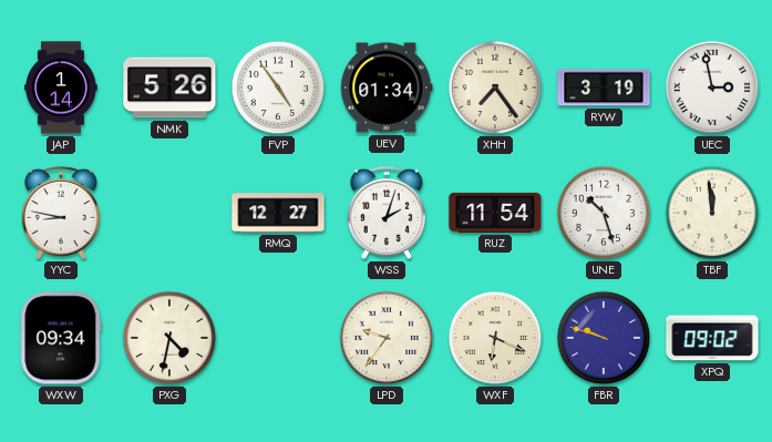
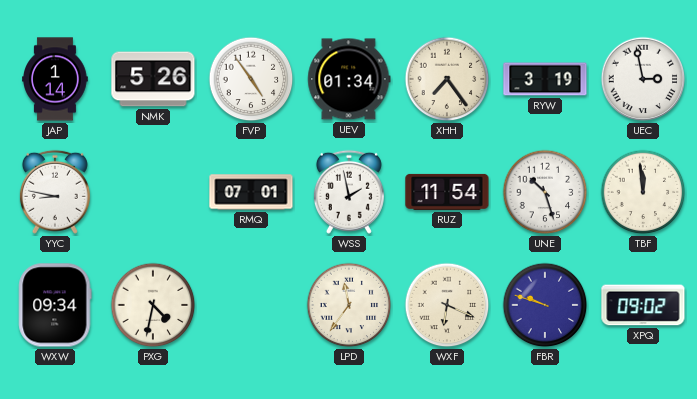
RMQ: 12:27 -> 07:01 (251, 192)
WSS: 2:03 -> 1:58 (349, 192)
LPD: 9:36 -> 11:36 (349, 305)
